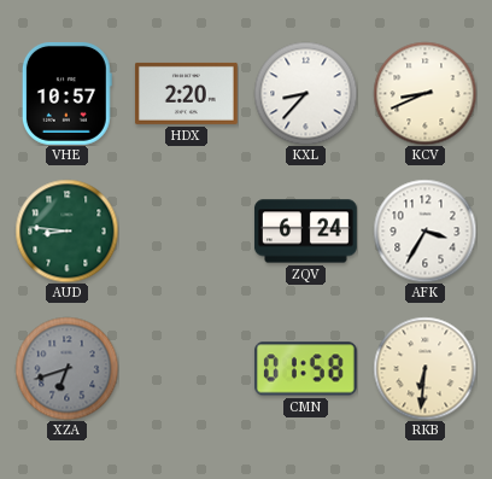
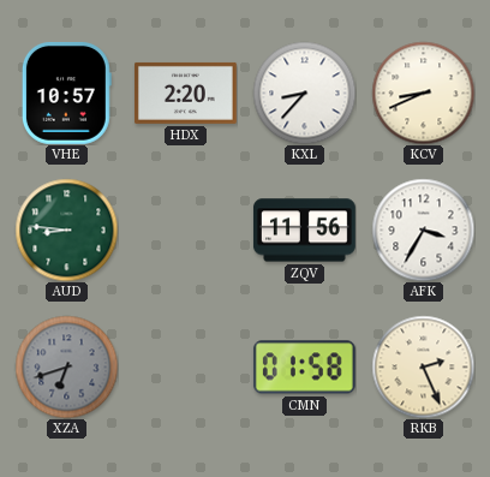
ZQV: 6:24 -> 11:56 (304, 231)
RKB: 6:31 -> 2:26 (423, 366)
